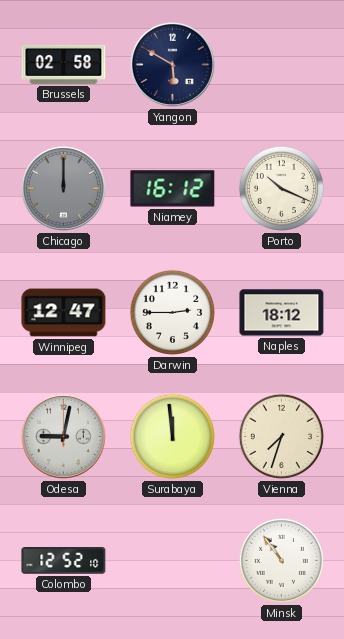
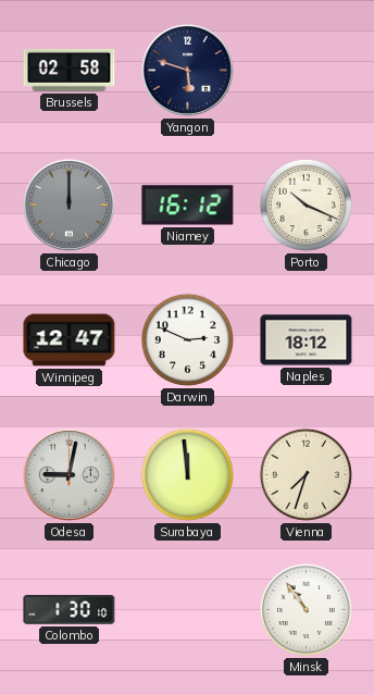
Yangon: 5:50 -> 5:48 (187, 70)
Darwin: 2:45 -> 2:49 (187, 339)
Colombo: 12:52 -> 1:30 (70, 610)
